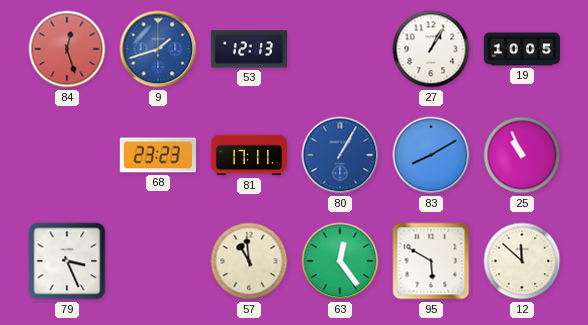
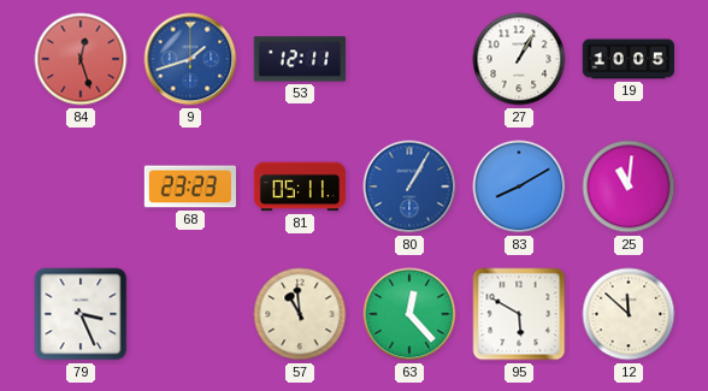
53: 12:13 -> 12:11 (299, 59)
81: 17:11 -> 05:11 (300, 186)
25: 10:56 -> 11:01 (629, 186)
63: 12:24 -> 12:23 (409, 314)
